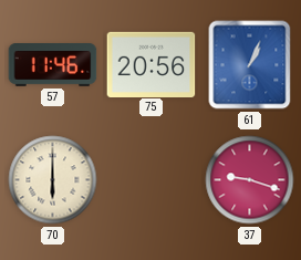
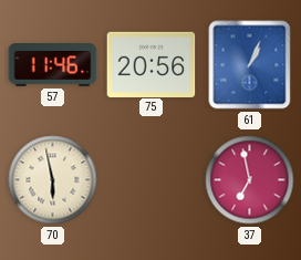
70: 6:00 -> 5:58 (53, 180)
37: 9:18 -> 6:58 (250, 180)
